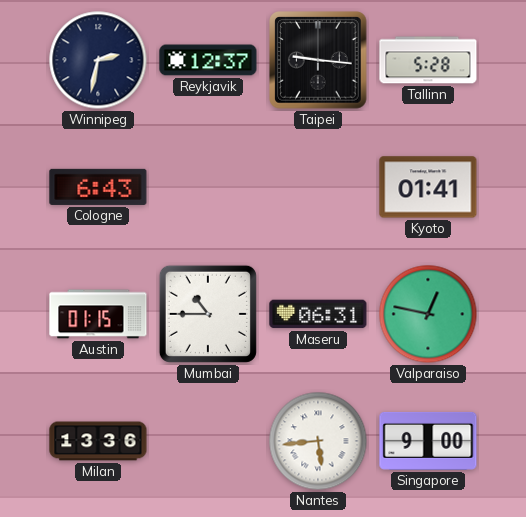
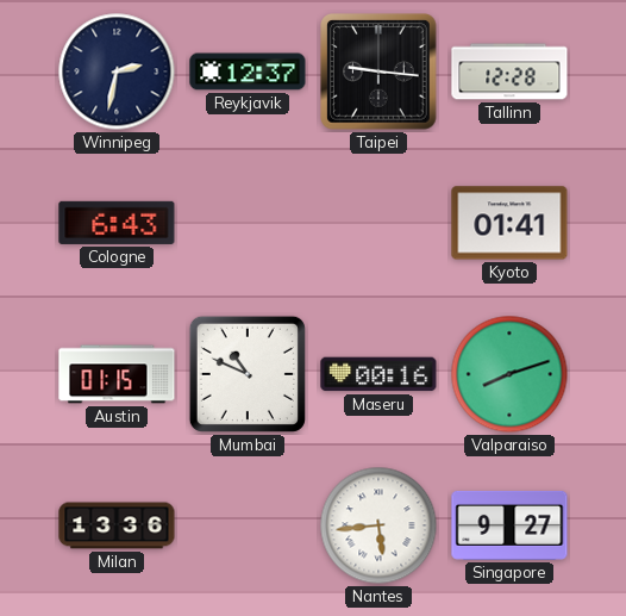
Tallinn: 5:28 -> 12:28 (509, 71)
Mumbai: 10:45 -> 10:49 (248, 374)
Maseru: 06:31 -> 00:16 (378, 374)
Valparaiso: 12:47 -> 8:12 (509, 374)
Singapore: 9:00 -> 9:27 (509, 525)
